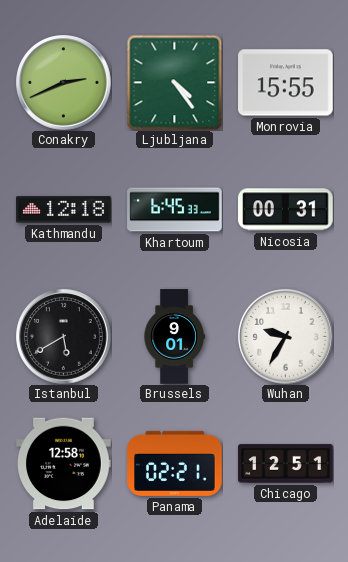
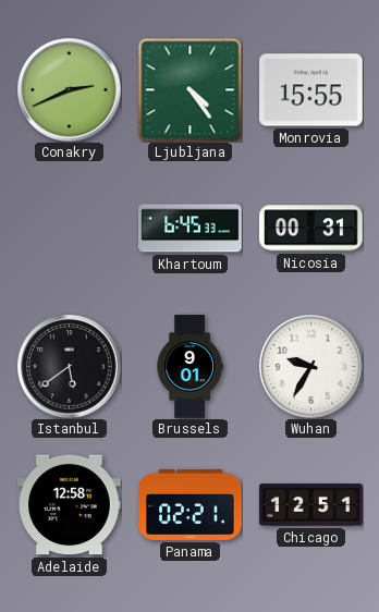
Kathmandu: 12:18 -> none (64, 210)
Istanbul: 5:40 -> 5:39 (70, 367)
